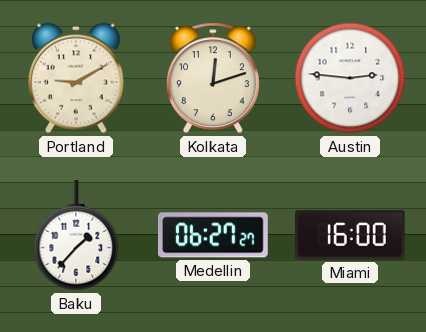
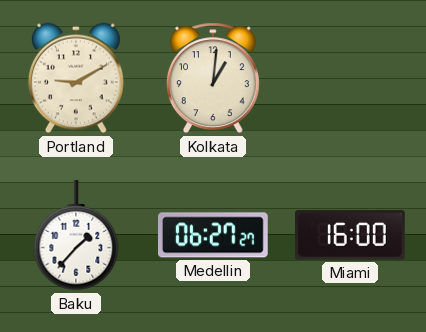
Kolkata: 12:12 -> 1:01 (213, 78)
Austin: 2:46 -> none (350, 78)
